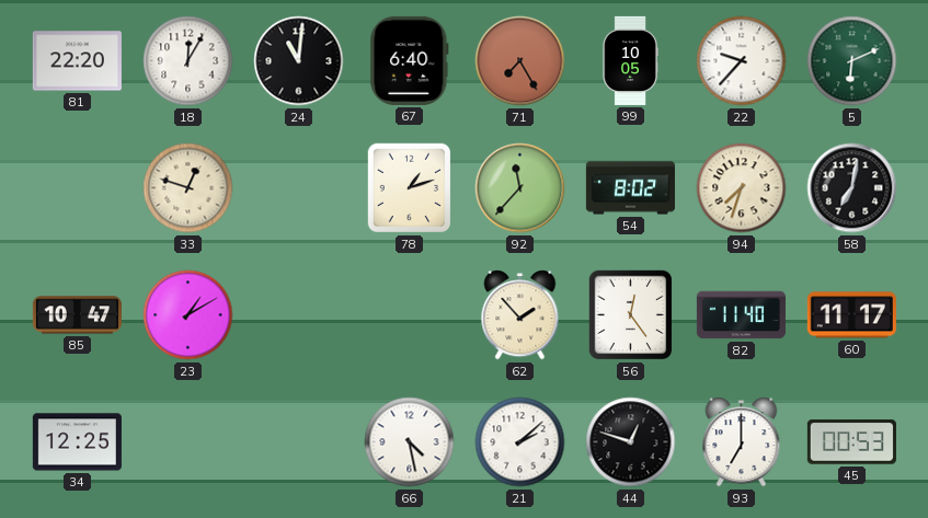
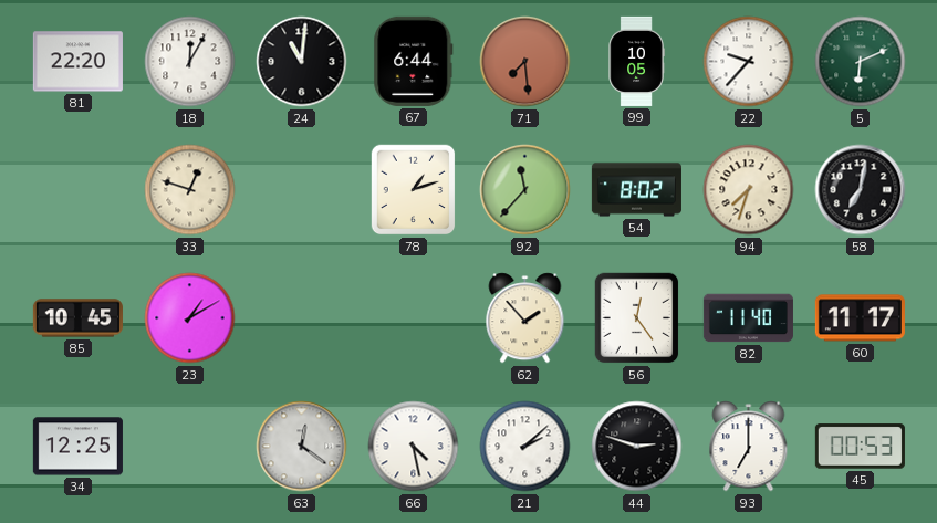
67: 6:40 -> 6:44 (414, 61)
71: 7:25 -> 7:29 (525, 62)
85: 10:47 -> 10:45 (77, 318)
63: none -> 12:21 (302, 447)
44: 12:48 -> 2:48 (637, 447)
